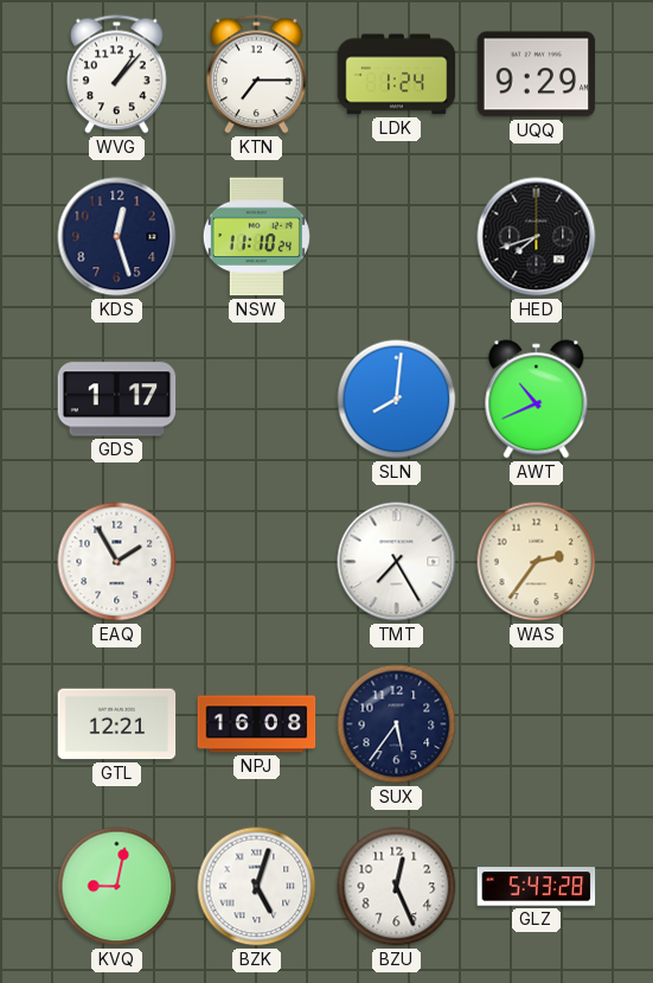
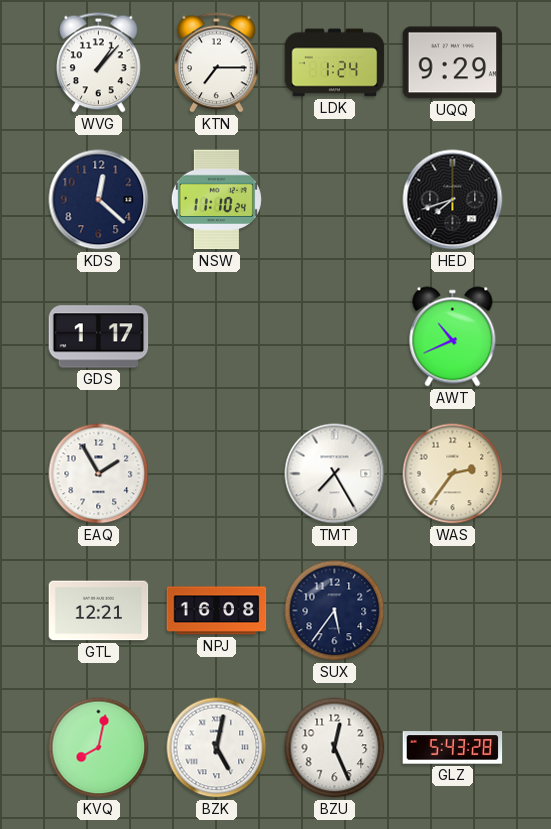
KDS: 12:27 -> 12:22 (99, 200)
SLN: 8:01 -> none (397, 400)
KVQ: 9:02 -> 8:02 (99, 748)
BZK: 5:03 -> 5:02 (217, 748)
